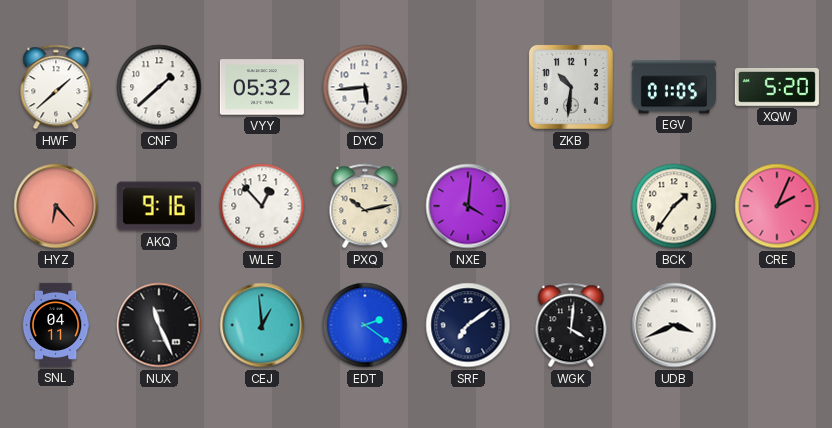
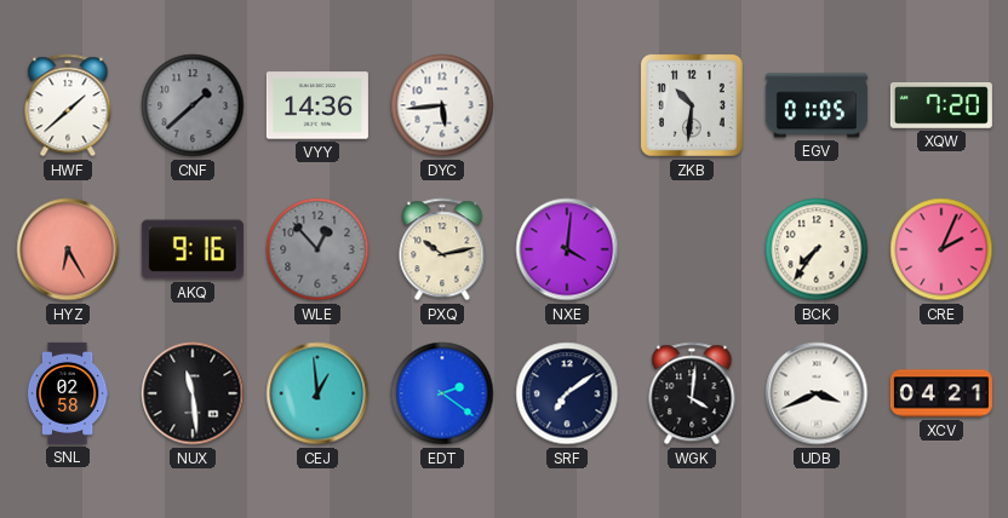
CNF dial: white -> grey (193, 105)
VYY: 05:32 -> 14:36 (317, 105)
XQW: 5:20 -> 7:20 (941, 107)
HYZ: 6:23 -> 6:25 (68, 249)
WLE dial: white -> grey (317, 249)
BCK: 1:36 -> 7:36 (817, 249)
SNL: 04:11 -> 02:58 (68, 393)
NUX: 11:26 -> 11:29 (193, 393)
XCV: none -> 04:21 (941, 393)
